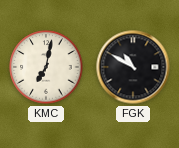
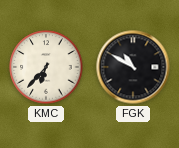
KMC: 7:02 -> 6:37 (46, 67)
